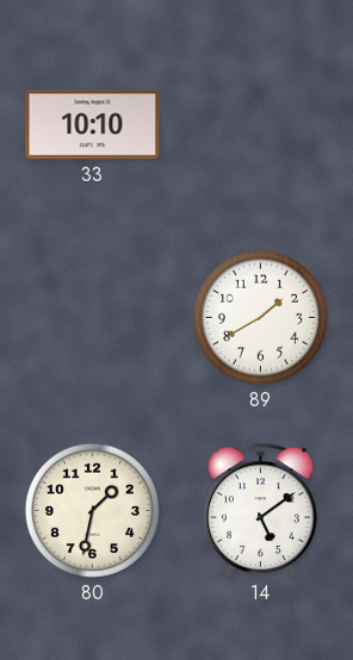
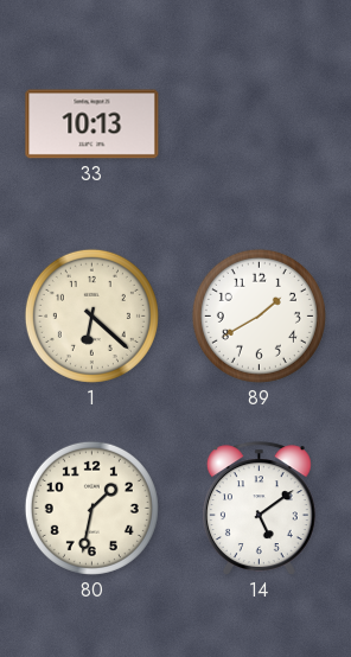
33: 10:10 -> 10:13 (92, 125)
1: none -> 6:22 (91, 315)
